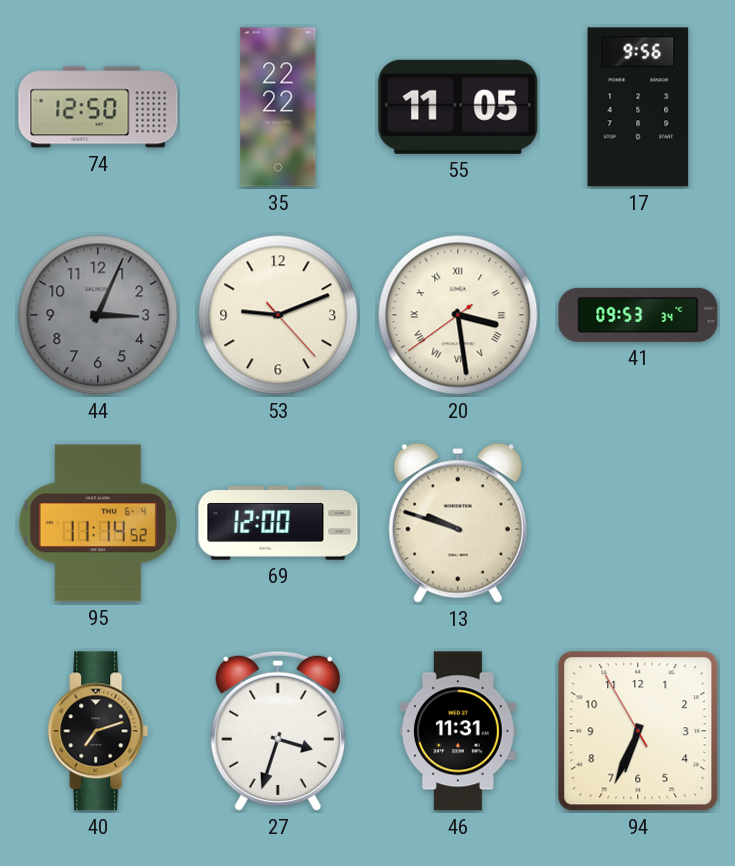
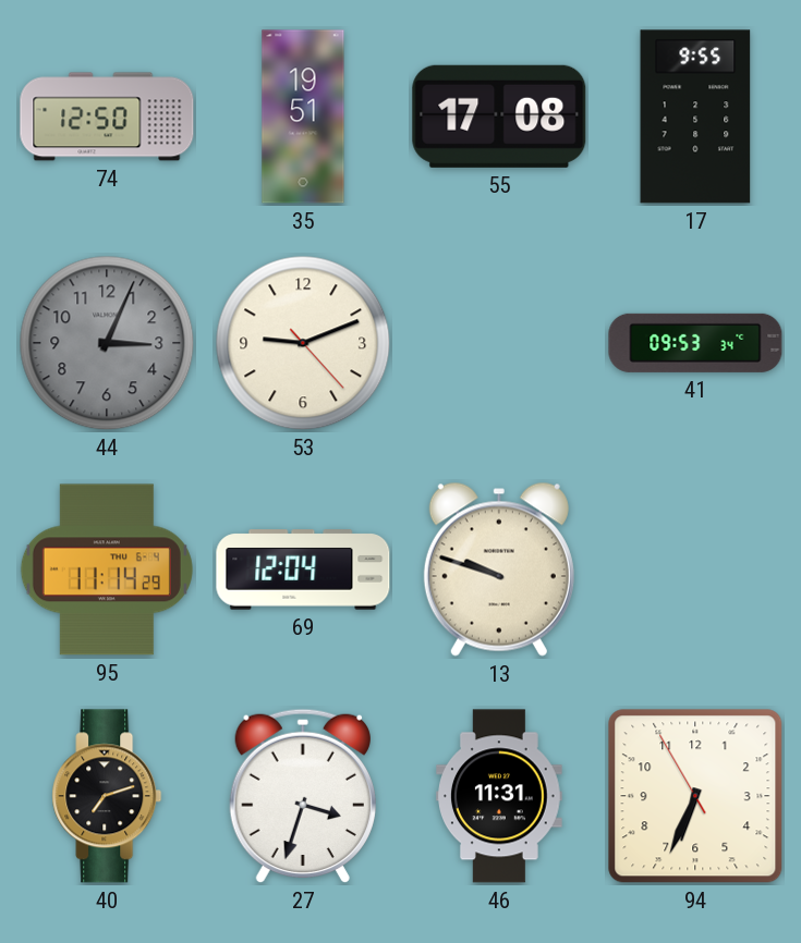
35: 22:22 -> 19:51 (303, 117)
55: 11:05 -> 17:08 (499, 117)
17: 9:56 -> 9:55 (695, 117)
20: 3:28 -> none (458, 315)
95: 11:14:52 -> 11:14:29 (107, 570)
69: 12:00 -> 12:04 (303, 570)
